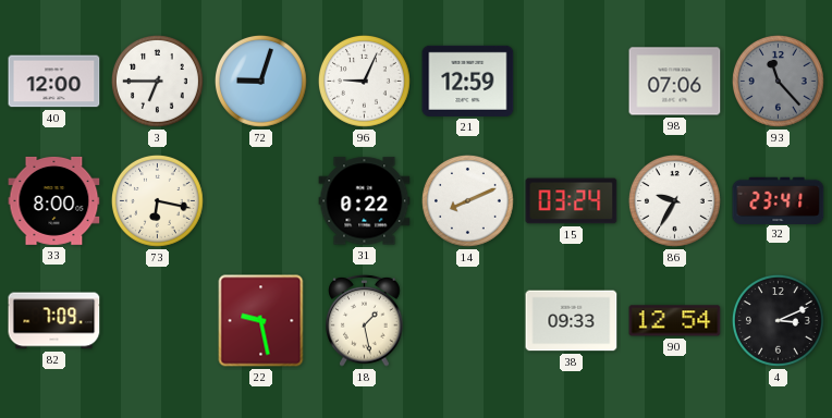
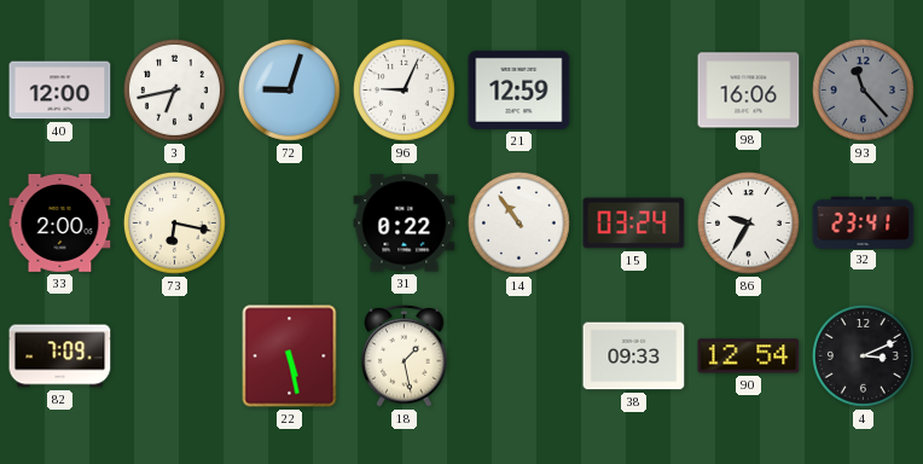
3: 6:45 -> 6:43 (174, 89)
98: 07:06 -> 16:06 (749, 91)
33: 8:00 -> 2:00 (60, 222)
14: 8:11 -> 10:54 (518, 222)
22: 9:28 -> 5:28 (290, 356)
